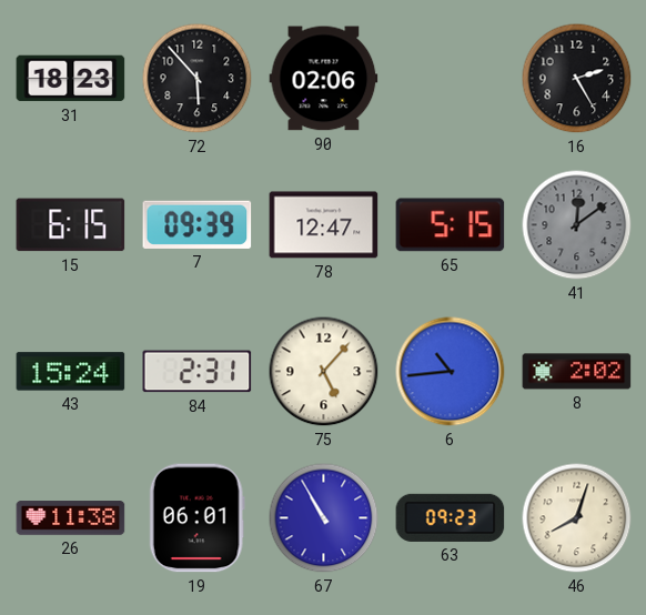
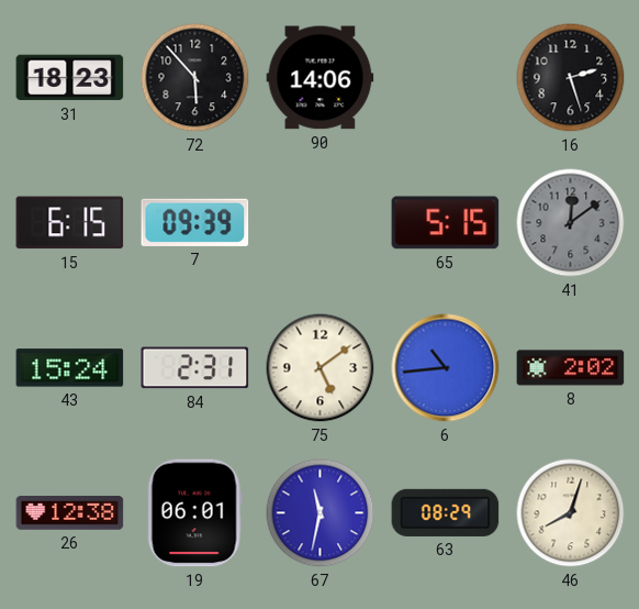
90: 02:06 -> 14:06 (321, 78)
16: 2:25 -> 2:27 (571, 78)
78: 12:47 -> none (324, 225)
75: 5:07 -> 5:09 (321, 368)
26: 11:38 -> 12:38 (70, 513)
67: 10:55 -> 11:32 (321, 513)
63: 09:23 -> 08:29 (446, 512)
